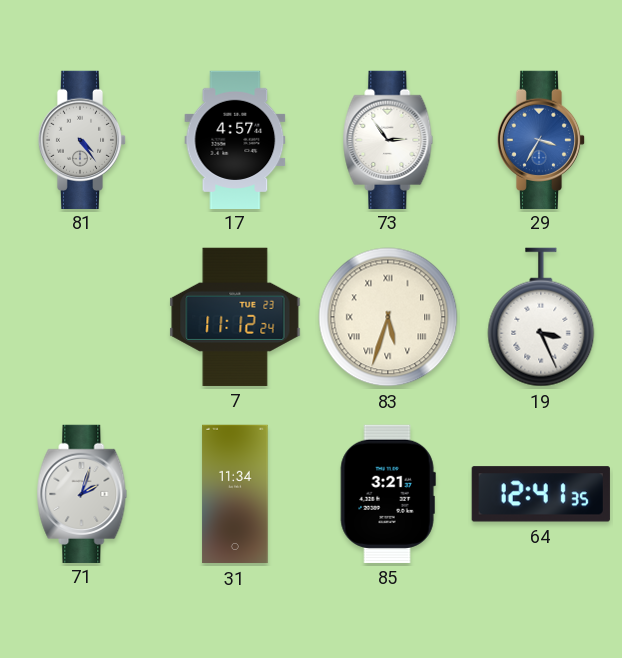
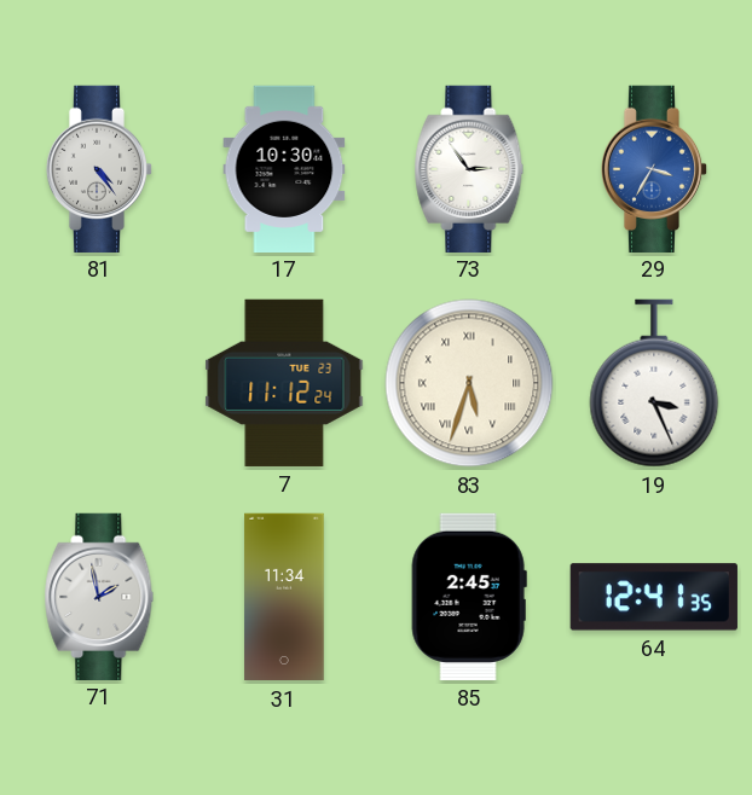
17: 4:57 -> 10:30 (284, 168)
71: 2:03 -> 1:58 (99, 596)
85: 3:21 -> 2:45 (469, 597)
